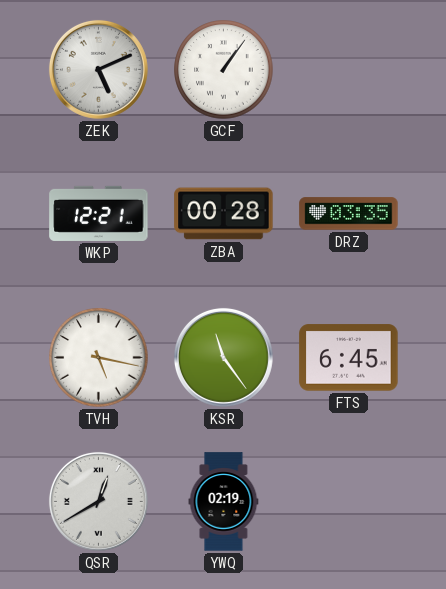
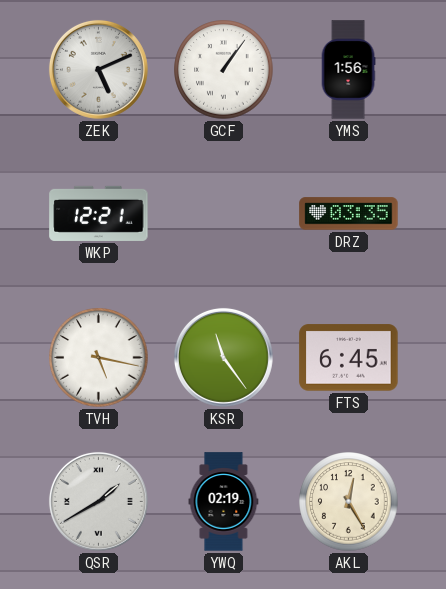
YMS: none -> 1:56 (348, 70)
ZBA: 00:28 -> none (224, 214)
QSR: 12:40 -> 1:40 (98, 501)
AKL: none -> 12:25 (349, 502)
